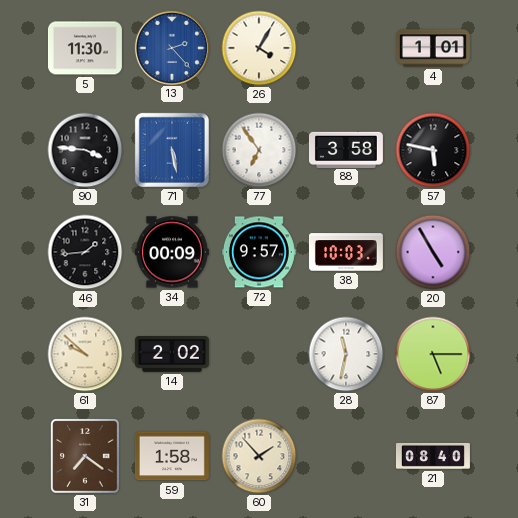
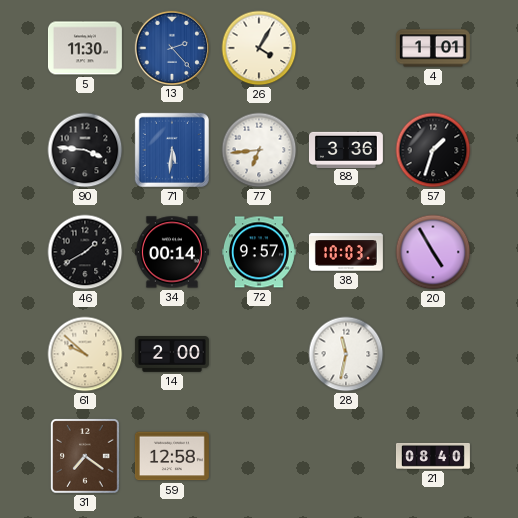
71: 5:28 -> 5:31 (172, 150)
77: 6:54 -> 6:44 (259, 150)
88: 3:58 -> 3:36 (346, 149)
57: 5:47 -> 1:33 (433, 150)
46: 1:44 -> 1:40 (85, 252)
34: 00:09 -> 00:14 (172, 252)
14: 2:02 -> 2:00 (172, 355)
87: 5:15 -> none (433, 354)
59: 1:58 -> 12:58 (172, 456)
60: 1:53 -> none (259, 456)
